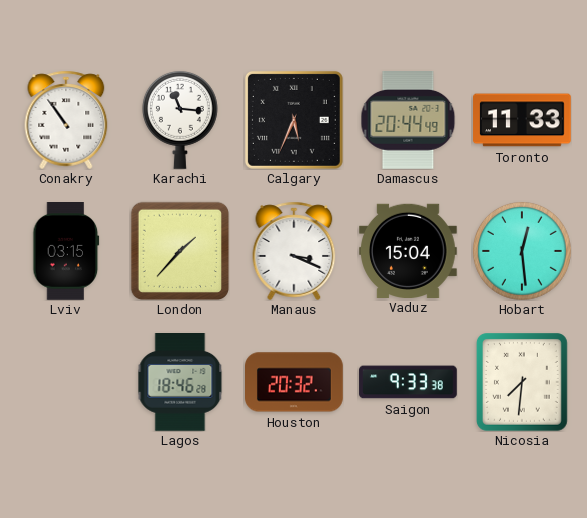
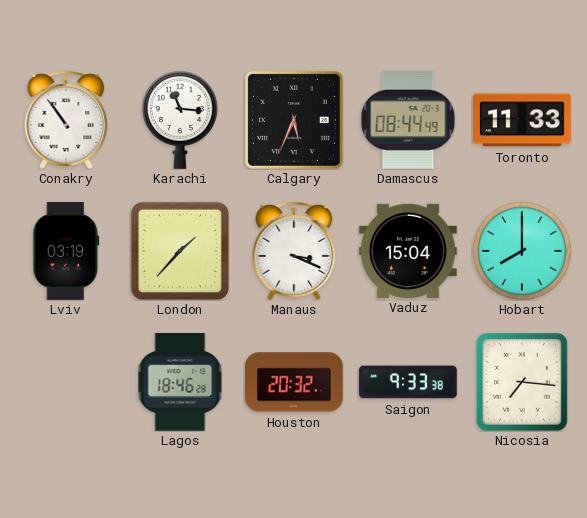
Damascus: 20:44 -> 08:44 (408, 121)
Lviv: 03:15 -> 03:19 (66, 252)
Hobart: 12:29 -> 8:00 (522, 251)
Nicosia: 7:31 -> 7:16 (522, 383)
